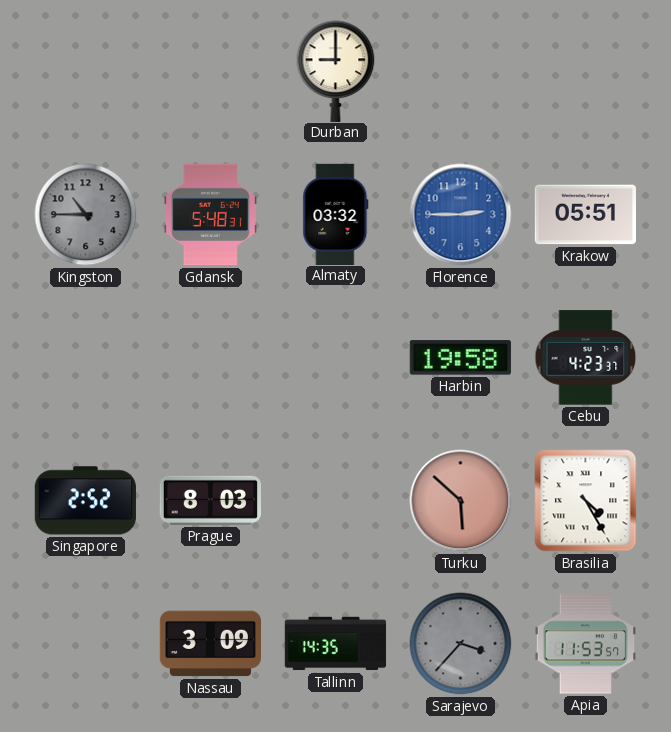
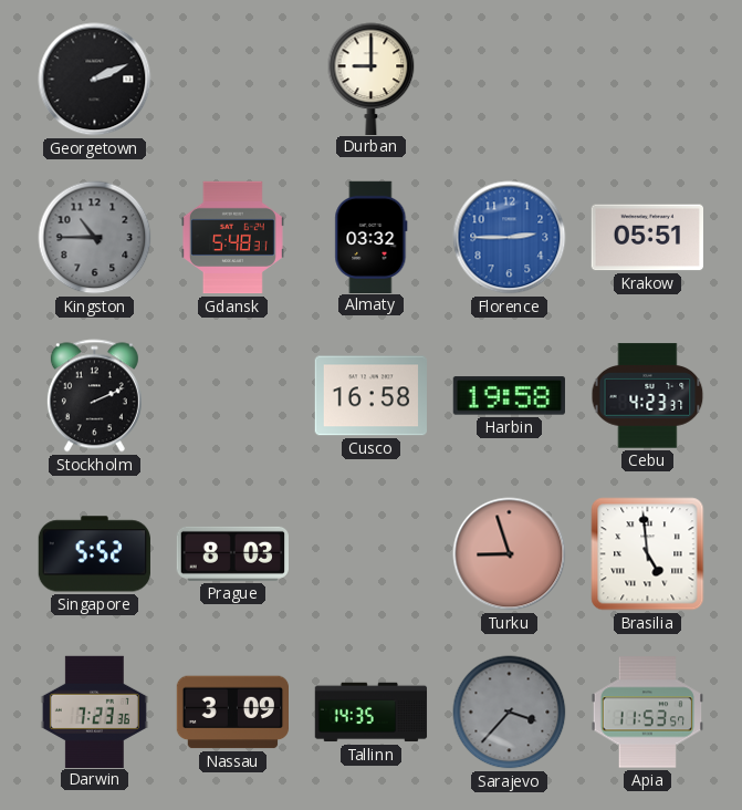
Georgetown: none -> 2:11 (95, 80)
Stockholm: none -> 2:11 (94, 396)
Cusco: none -> 16:58 (370, 396)
Singapore: 2:52 -> 5:52 (94, 554)
Turku: 5:52 -> 8:57 (510, 554)
Brasilia: 4:25 -> 4:59 (648, 554)
Darwin: none -> 7:23 (94, 712)
